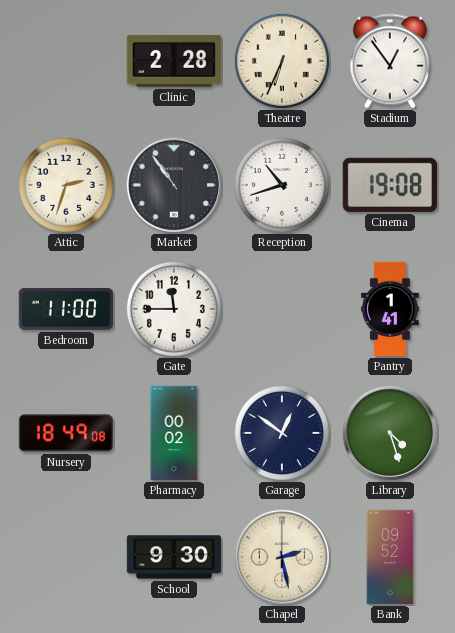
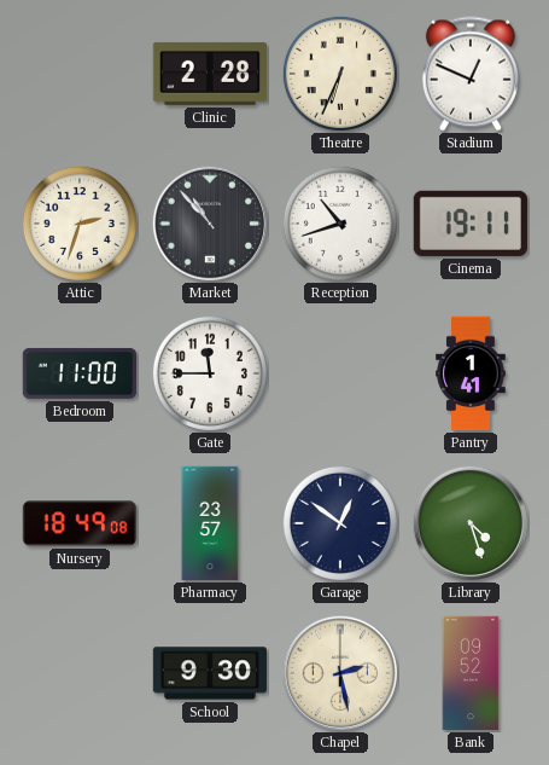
Stadium: 12:54 -> 12:49 (471, 74)
Market: 10:54 -> 10:53 (209, 222)
Cinema: 19:08 -> 19:11 (471, 224)
Pharmacy: 00:02 -> 23:57 (210, 523)
